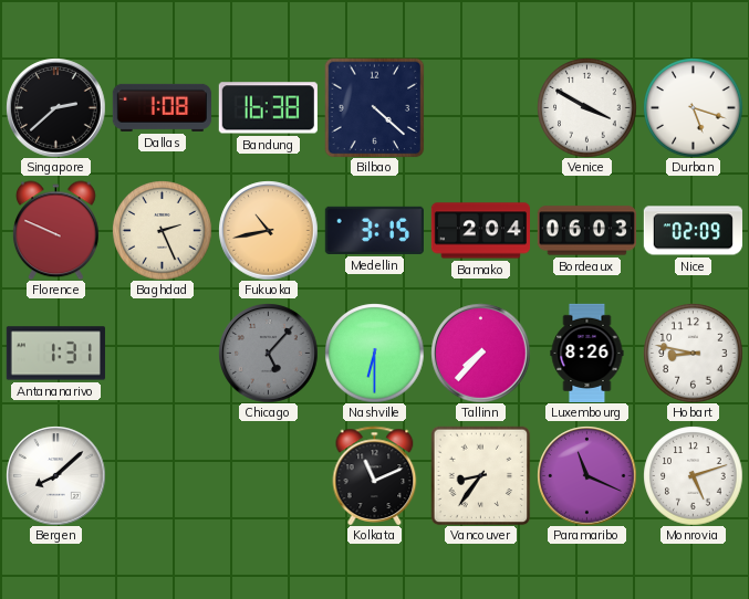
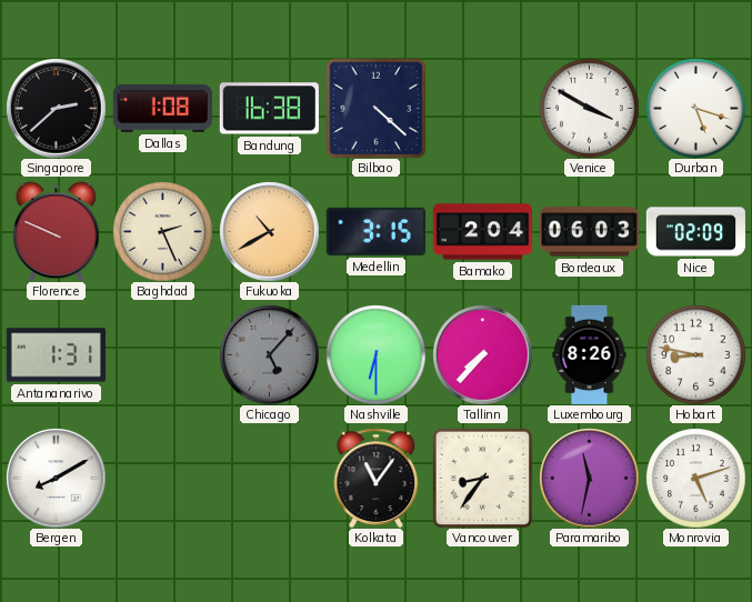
Fukuoka: 10:43 -> 10:40 (269, 231)
Bergen: 8:08 -> 8:10 (56, 478)
Kolkata: 11:11 -> 11:06 (377, 478)
Paramaribo: 11:19 -> 11:32 (589, 478)
